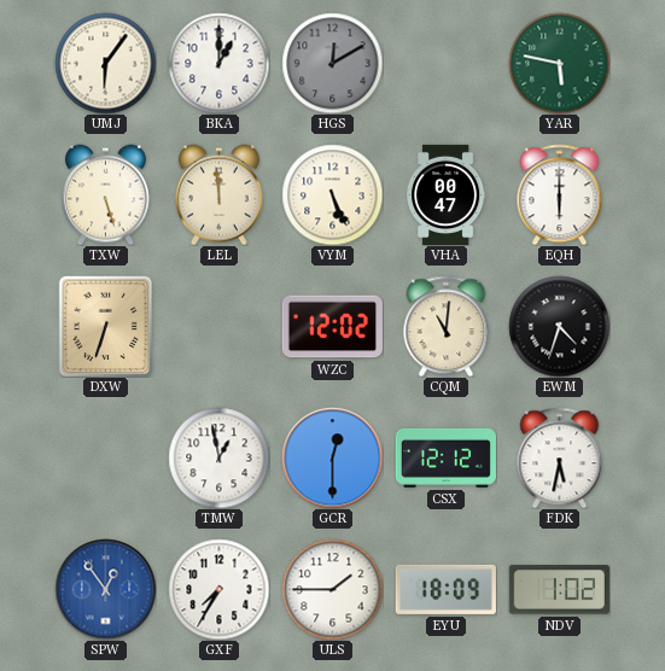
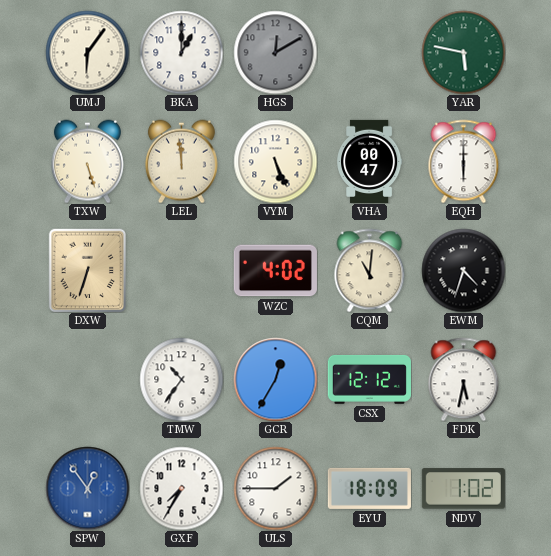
WZC: 12:02 -> 4:02 (275, 271)
TMW: 12:58 -> 10:36 (181, 379)
GCR: 12:30 -> 12:35 (275, 379)
